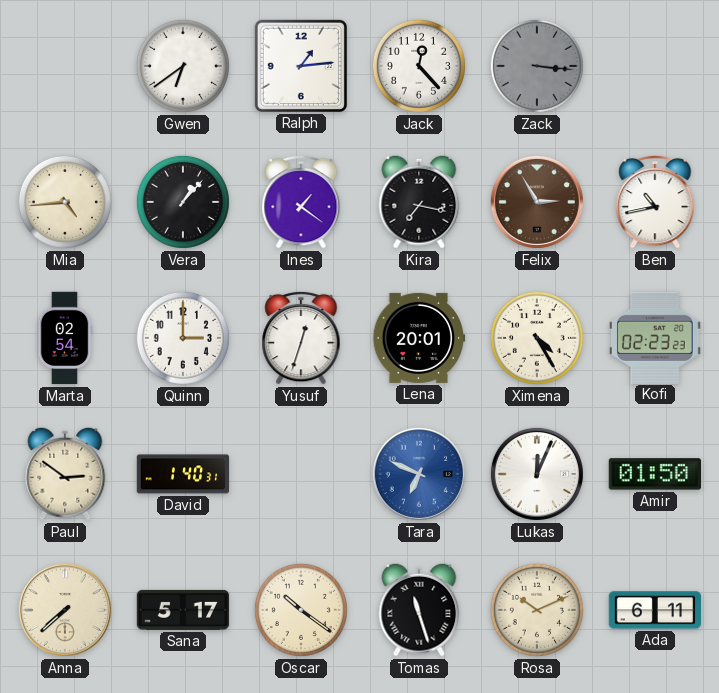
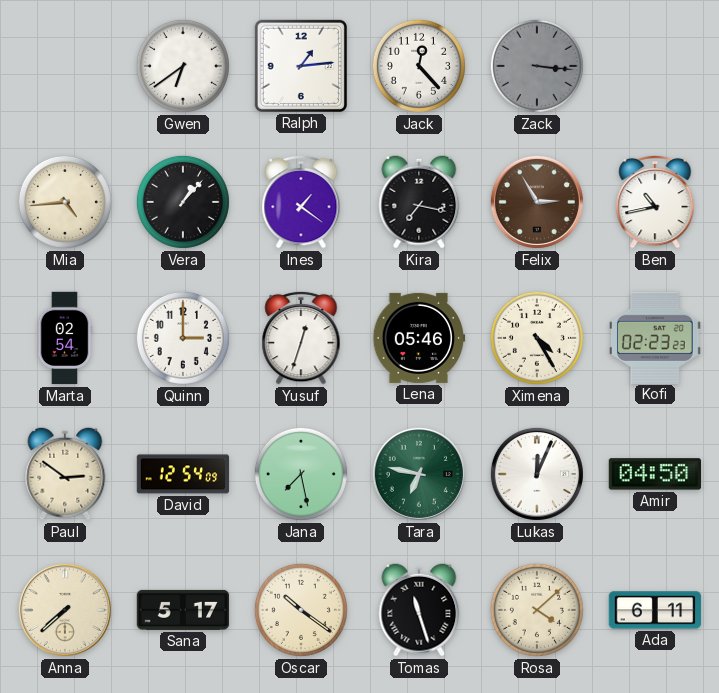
Lena: 20:01 -> 05:46 (419, 338)
David: 1:40 -> 12:54 (183, 474)
Jana: none -> 7:28 (301, 474)
Tara: 6:49 -> 6:47 (419, 474)
Tara dial: blue -> green (419, 474)
Amir: 01:50 -> 04:50 (654, 474)
Rosa: 10:11 -> 4:08 (537, 610)
